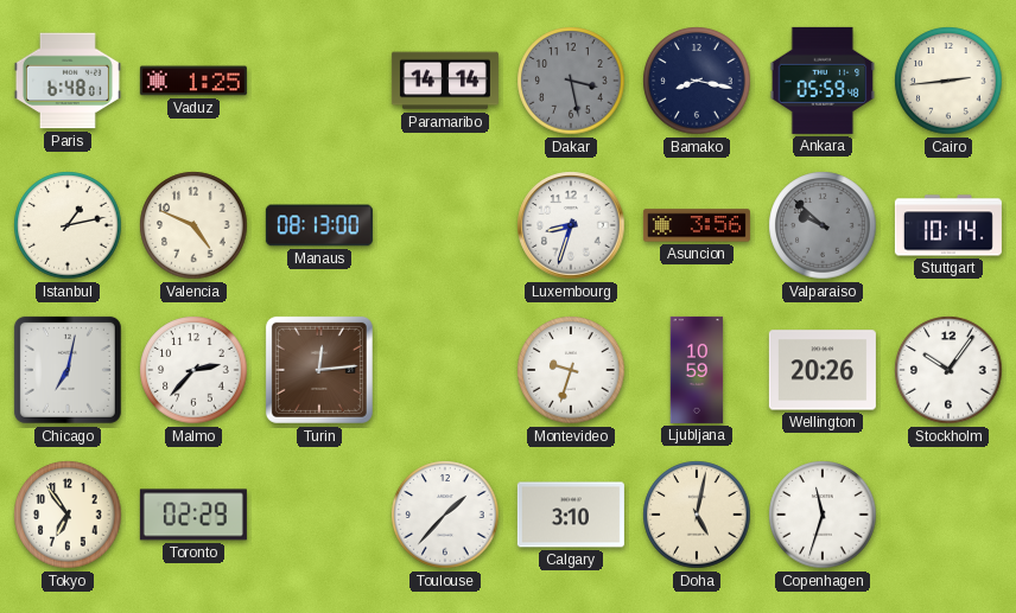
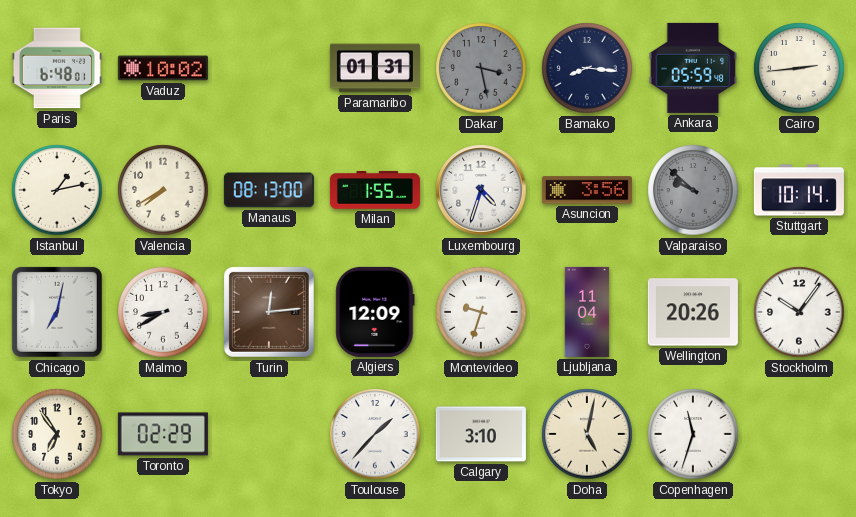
Vaduz: 1:25 -> 10:02 (163, 68)
Paramaribo: 14:14 -> 01:31 (375, 68)
Bamako: 8:17 -> 8:16 (587, 68)
Valencia: 4:49 -> 7:40 (163, 190)
Milan: none -> 1:55 (375, 190)
Luxembourg: 8:33 -> 4:33 (481, 190)
Malmo: 2:37 -> 8:40 (163, 312)
Algiers: none -> 12:09 (375, 312)
Ljubljana: 10:59 -> 11:04 (587, 312)
